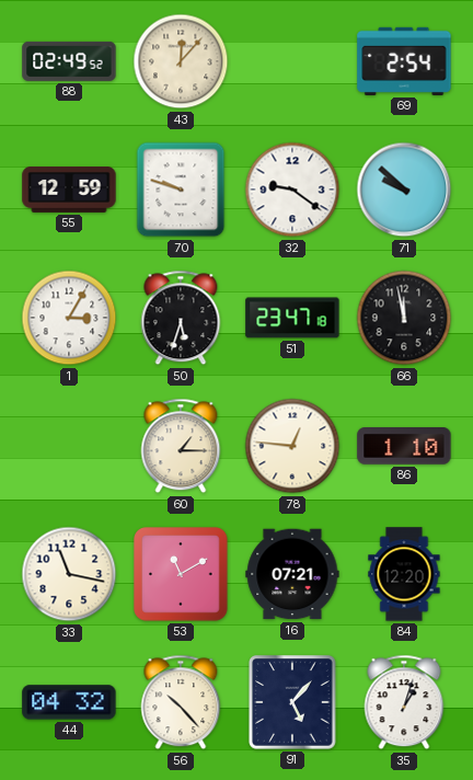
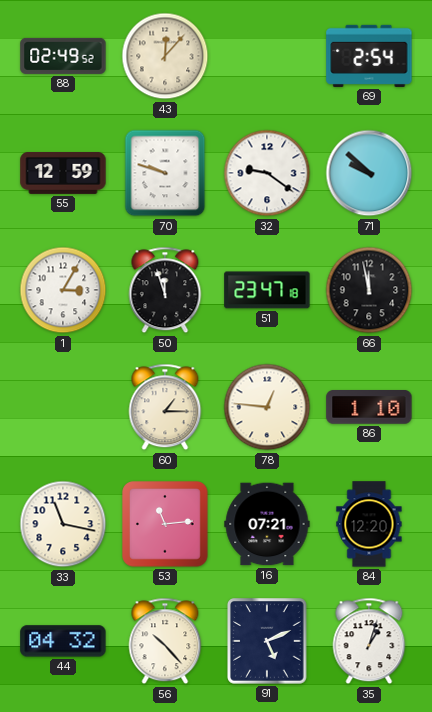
50: 5:33 -> 11:57 (165, 290)
53: 11:10 -> 11:14 (165, 524)
91: 5:07 -> 5:11 (267, 641)
